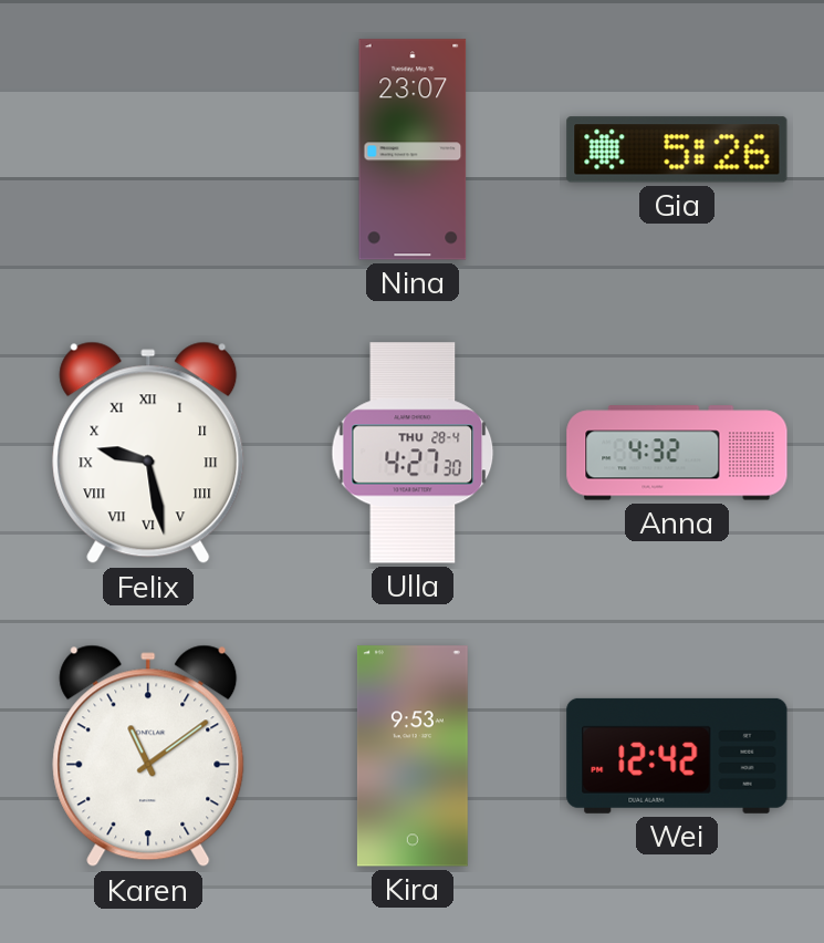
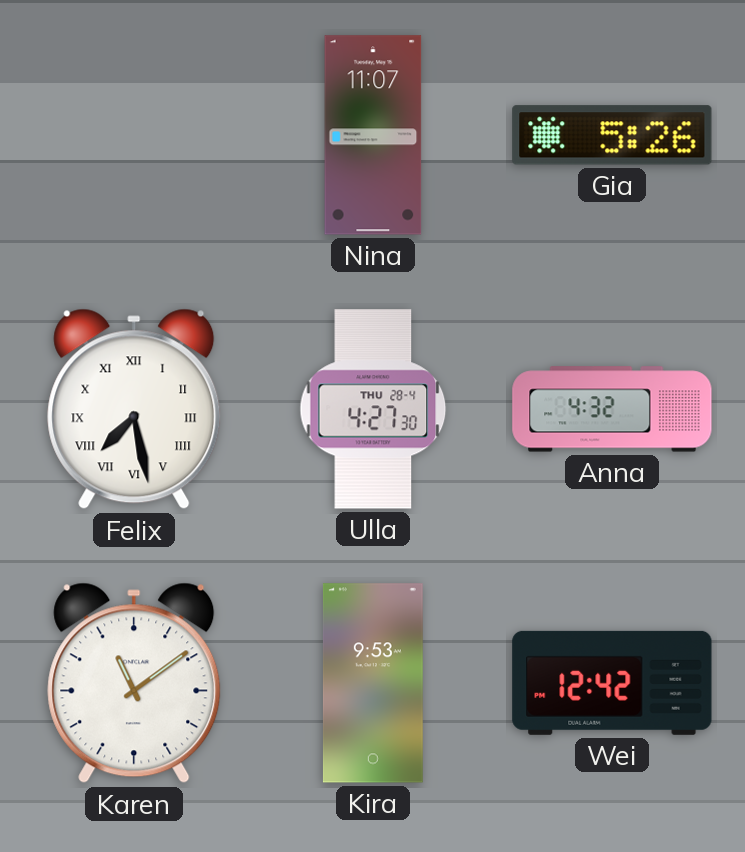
Nina: 23:07 -> 11:07 (373, 135)
Felix: 9:28 -> 7:28 (134, 409)
